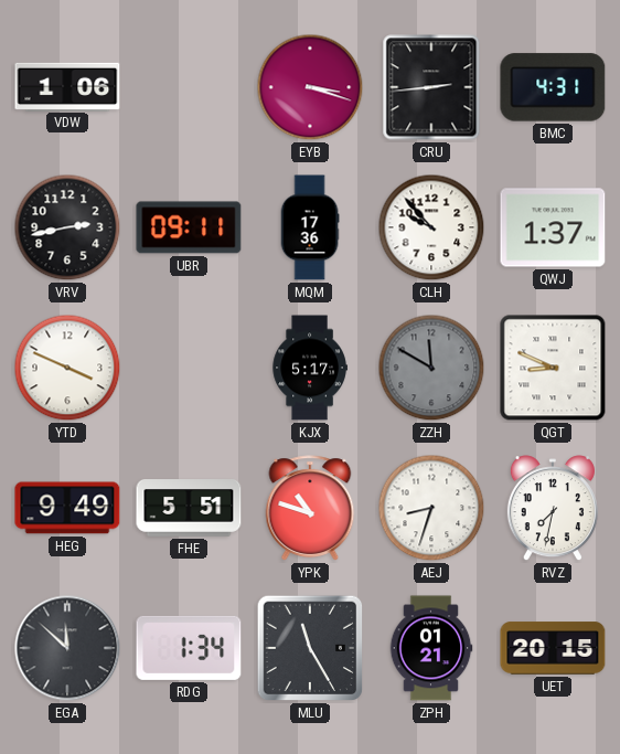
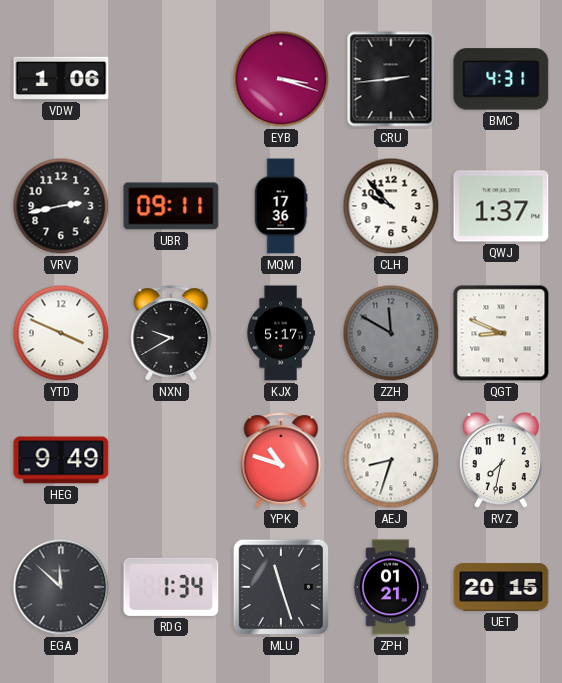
NXN: none -> 9:40 (171, 333)
FHE: 5:51 -> none (189, 509)
MLU: 11:25 -> 11:27 (281, 587)
